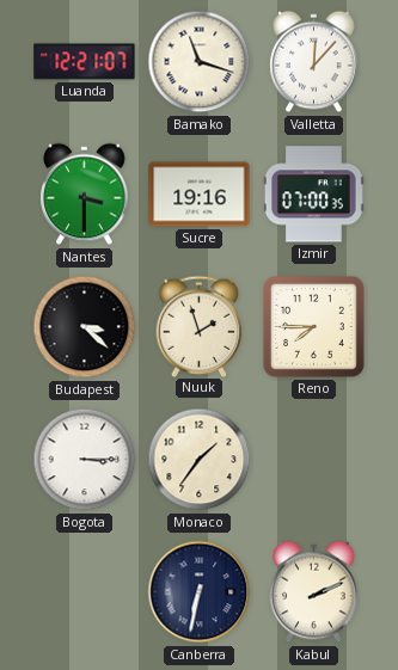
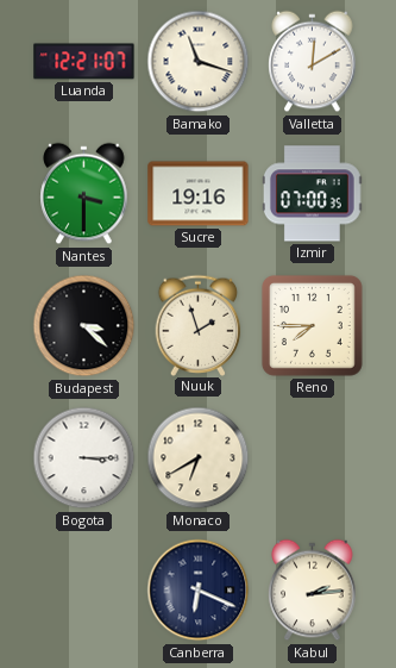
Valletta: 12:07 -> 12:10 (313, 62)
Monaco: 1:36 -> 6:40 (199, 458)
Canberra: 6:32 -> 6:19 (199, 591)
Kabul: 2:11 -> 2:14 (313, 591)
